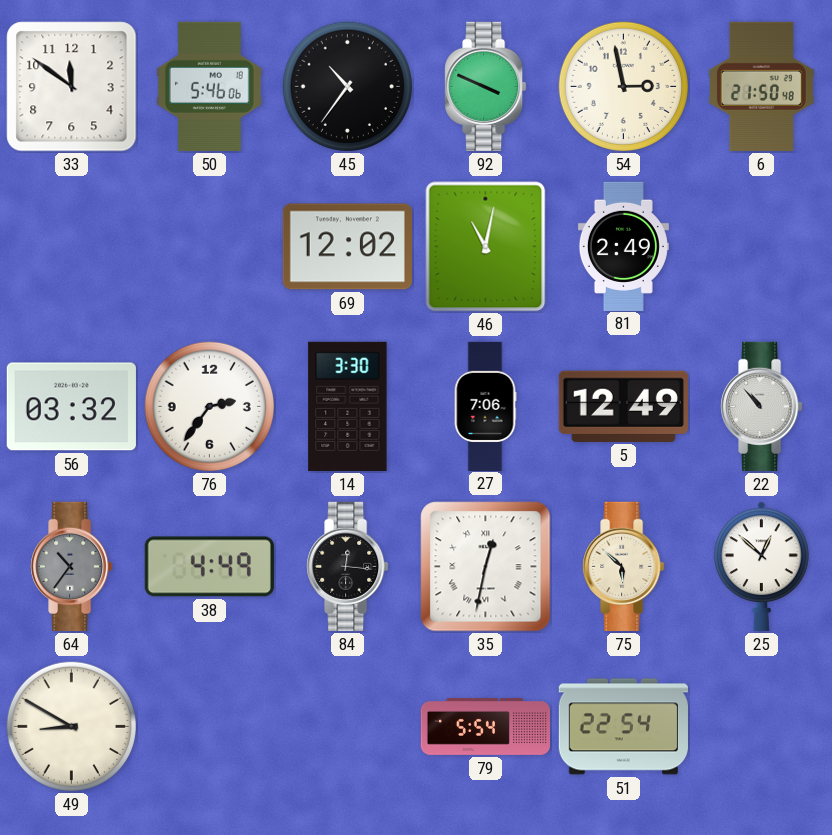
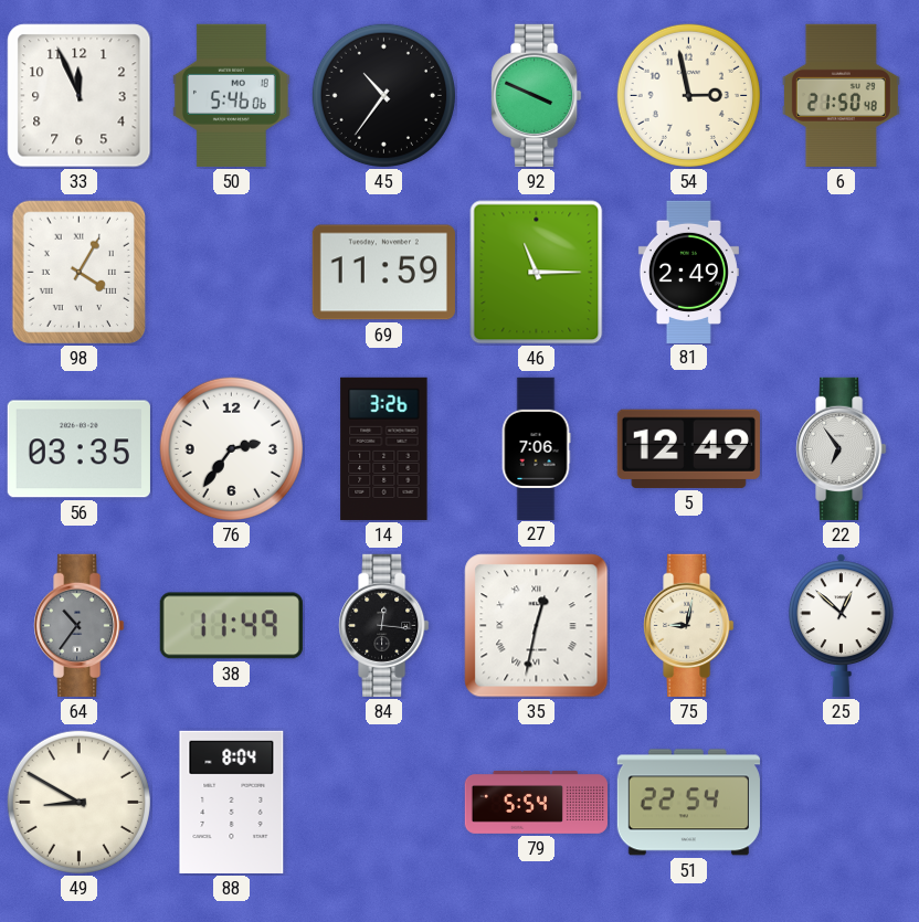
33: 11:51 -> 11:56 (80, 96)
98: none -> 4:05 (80, 273)
69: 12:02 -> 11:59 (383, 273)
46: 11:02 -> 11:15 (537, 273)
56: 03:32 -> 03:35 (78, 449)
14: 3:30 -> 3:26 (384, 448)
22: 10:53 -> 6:54 (842, 448)
38: 4:49 -> 11:49 (231, 626)
75: 5:52 -> 9:02 (689, 625)
88: none -> 8:04 (232, 802)
